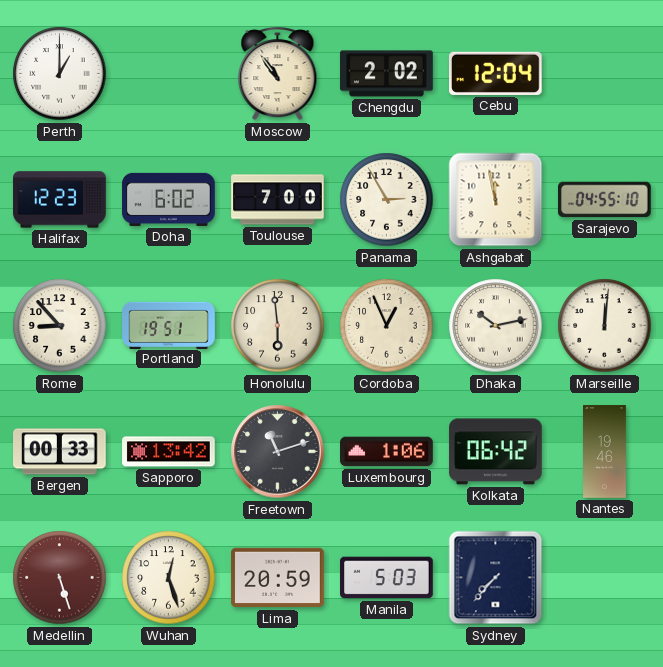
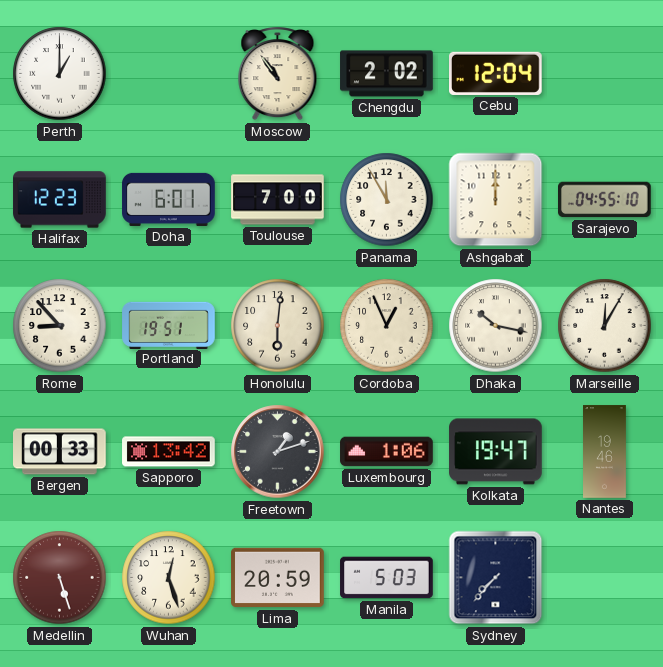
Doha: 6:02 -> 6:01 (169, 199)
Panama: 2:55 -> 11:55 (387, 200)
Ashgabat: 11:58 -> 12:00 (496, 200)
Honolulu: 5:59 -> 6:01 (278, 326)
Dhaka: 10:13 -> 10:17 (496, 326)
Marseille: 12:01 -> 12:05 (605, 326)
Freetown: 11:12 -> 1:12 (278, 452)
Kolkata: 06:42 -> 19:47 (496, 452)
